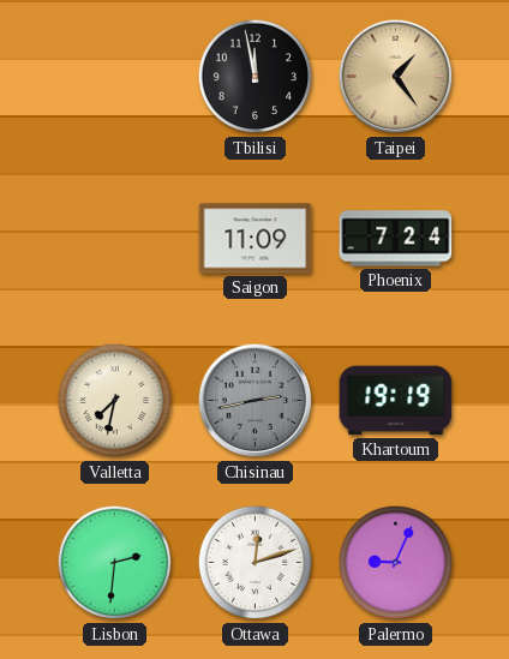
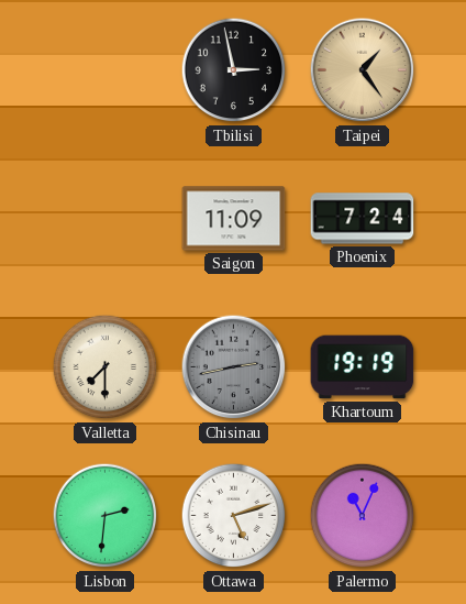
Tbilisi: 11:58 -> 2:58 (234, 70)
Valletta: 7:32 -> 7:30 (106, 367)
Ottawa: 12:12 -> 5:12 (234, 516)
Palermo: 9:04 -> 11:04 (363, 516)
